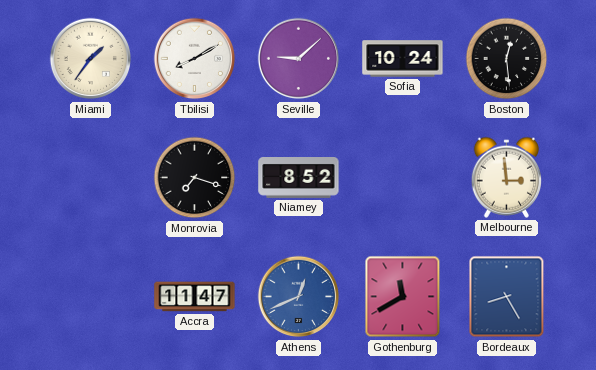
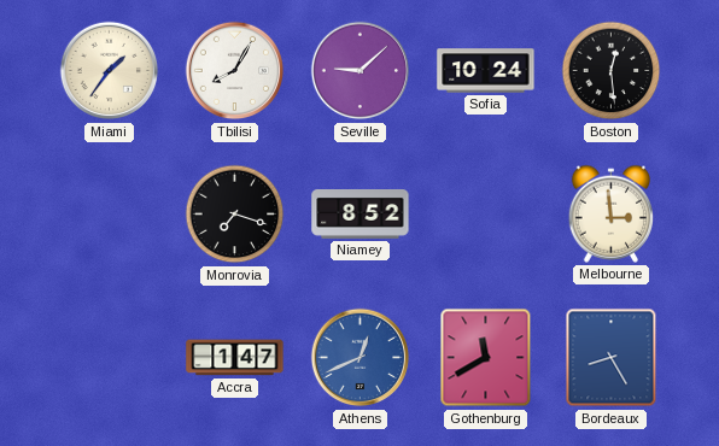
Tbilisi: 8:10 -> 8:05 (235, 71)
Accra: 11:47 -> 1:47 (235, 358)
